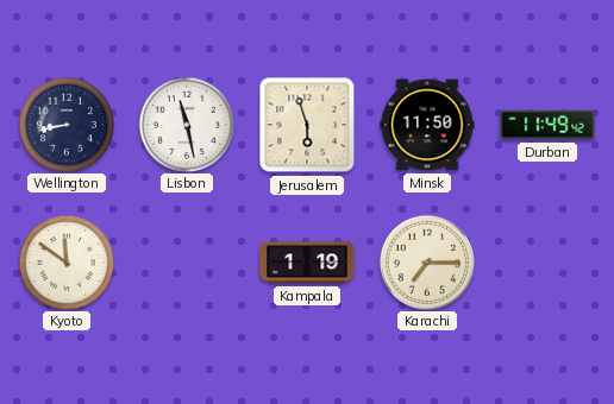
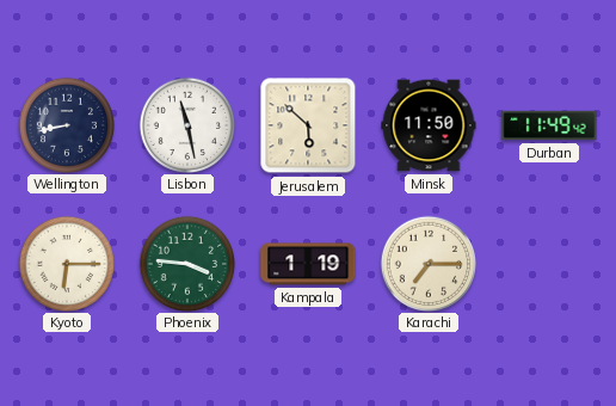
Jerusalem: 5:57 -> 5:52 (308, 125)
Kyoto: 11:51 -> 6:15 (66, 263)
Phoenix: none -> 3:46 (186, 263)
